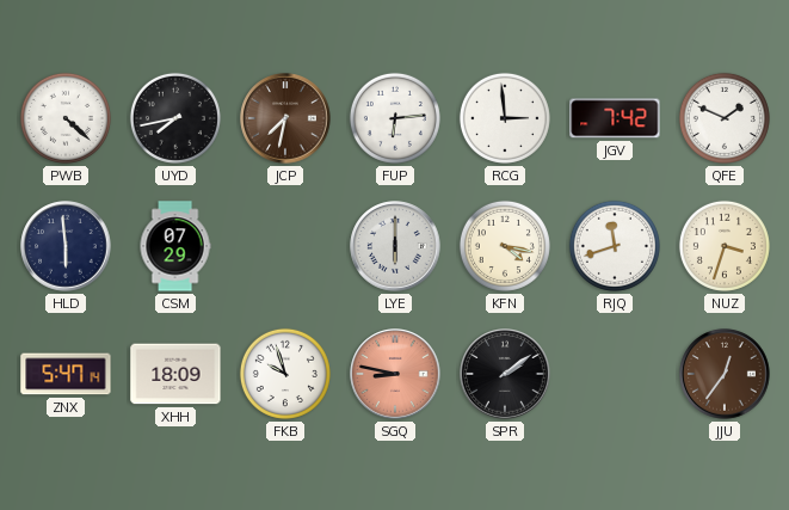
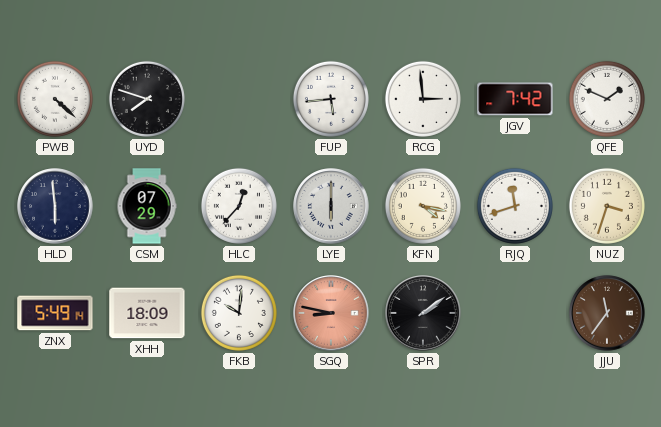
UYD: 7:43 -> 7:48 (147, 99)
JCP: 7:32 -> none (285, 118)
FUP: 6:14 -> 5:44 (331, 99)
HLC: none -> 12:37 (239, 206)
ZNX: 5:47 -> 5:49 (55, 313)
FKB: 9:57 -> 10:01 (239, 313)
JJU: 12:36 -> 11:36 (607, 313)
